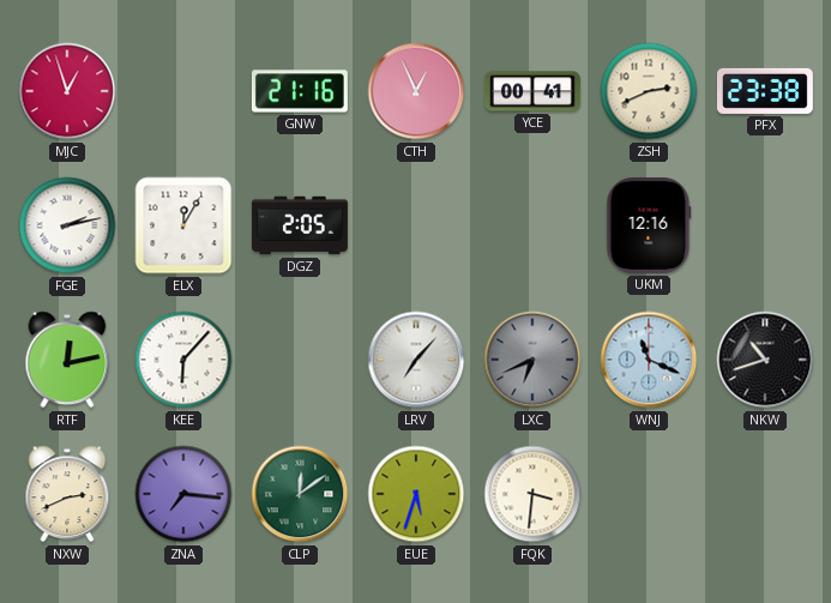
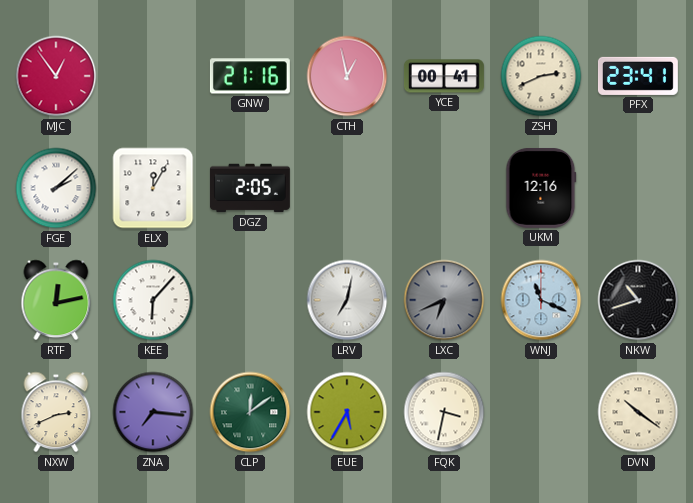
MJC: 12:57 -> 12:54 (56, 76)
CTH: 12:56 -> 12:58 (347, 76)
PFX: 23:38 -> 23:41 (638, 76)
FGE: 2:13 -> 2:08 (56, 188)
LRV: 7:07 -> 7:02 (347, 300)
EUE: 5:33 -> 5:35 (347, 412)
FQK: 3:31 -> 3:32 (444, 412)
DVN: none -> 10:21 (638, 412)
